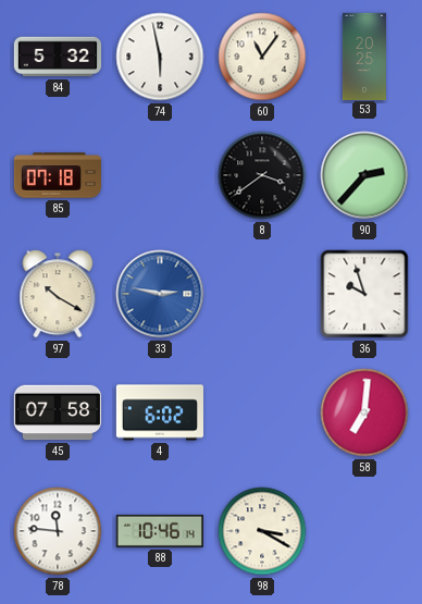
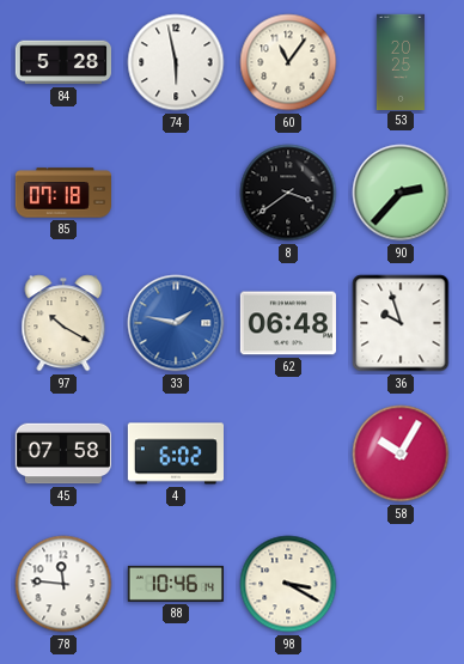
84: 5:32 -> 5:28 (62, 62)
33: 2:47 -> 1:47 (176, 323)
62: none -> 06:48 (288, 323)
58: 7:01 -> 10:05 (401, 453)
